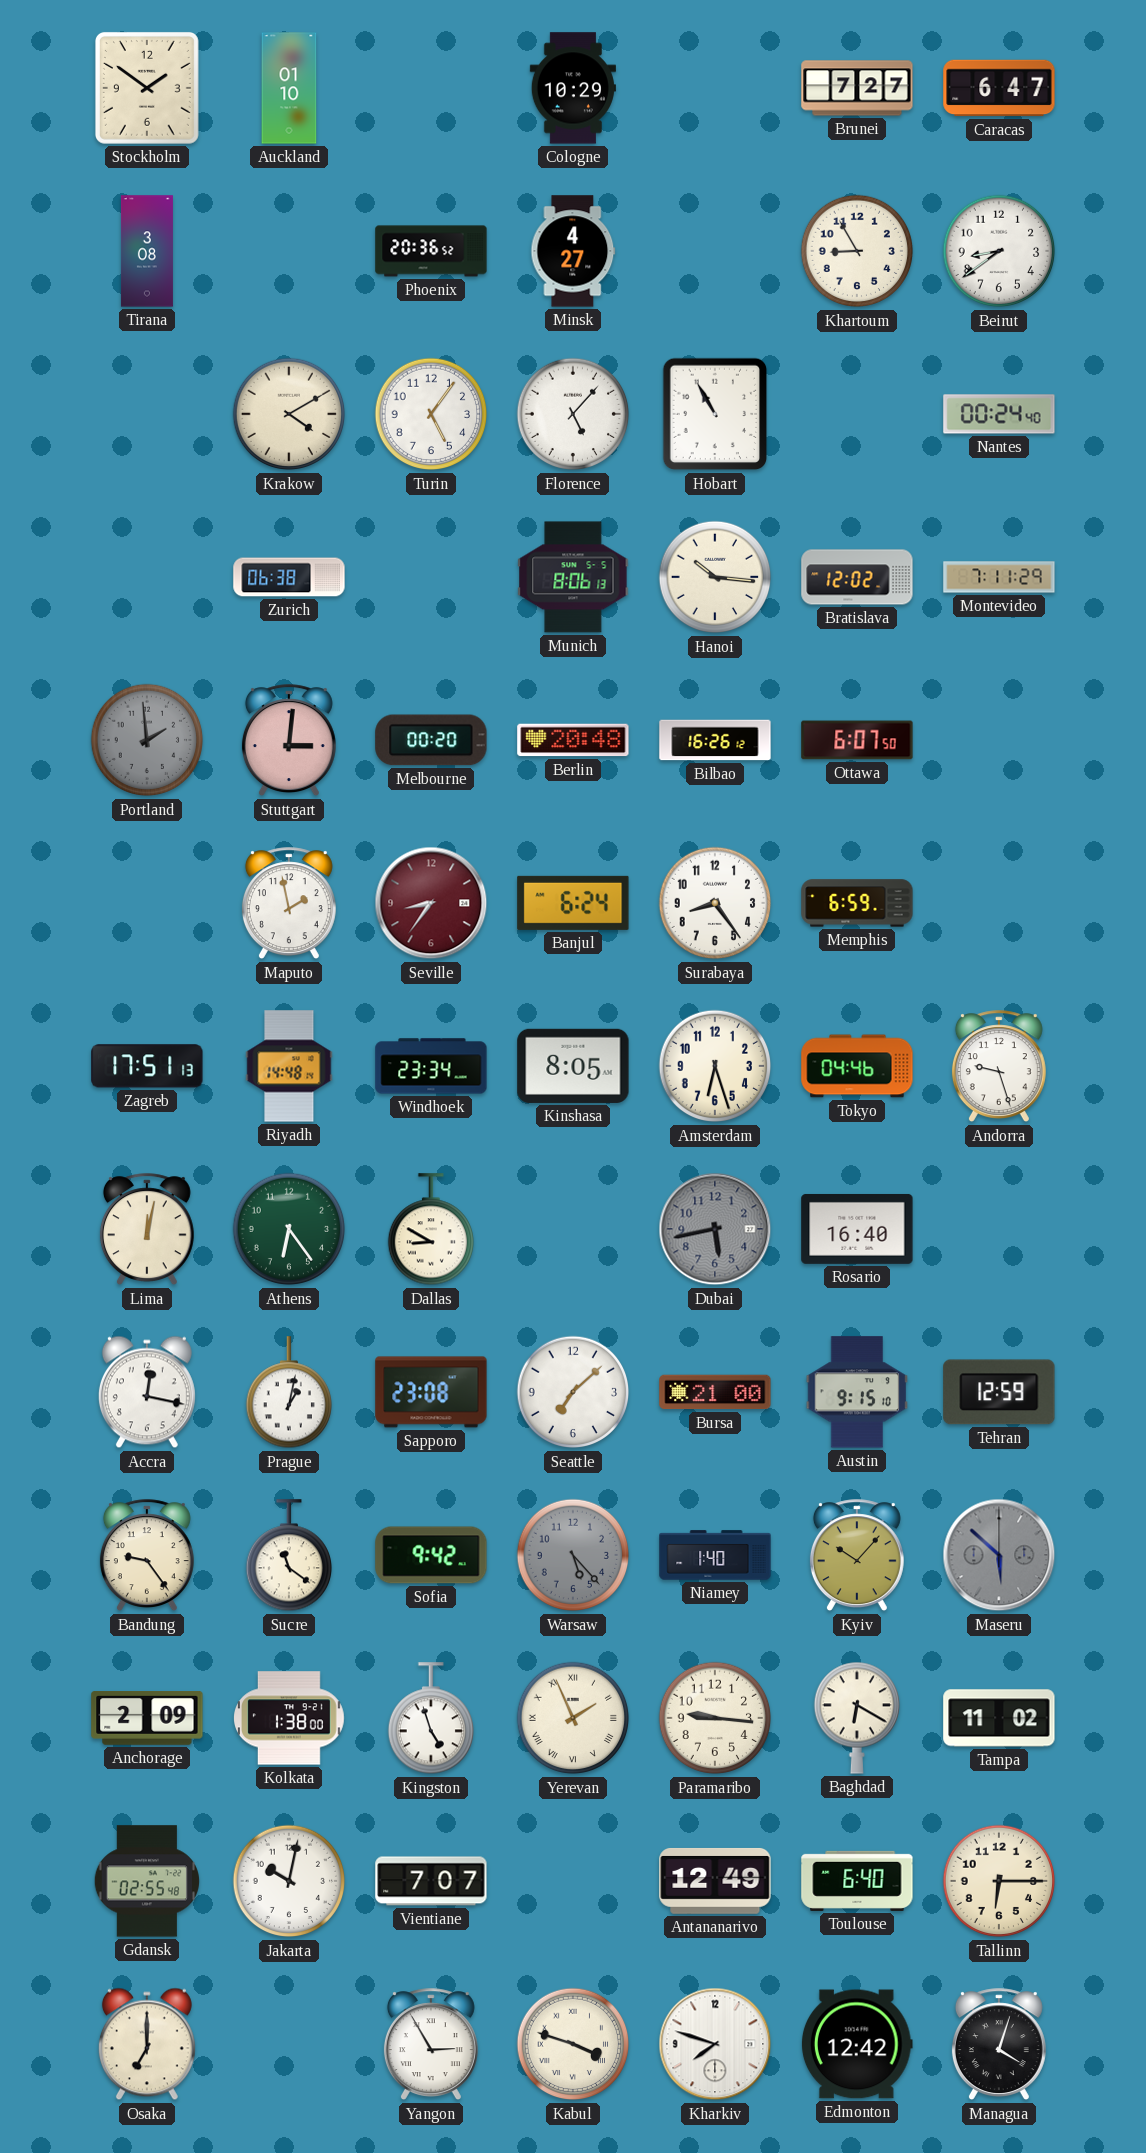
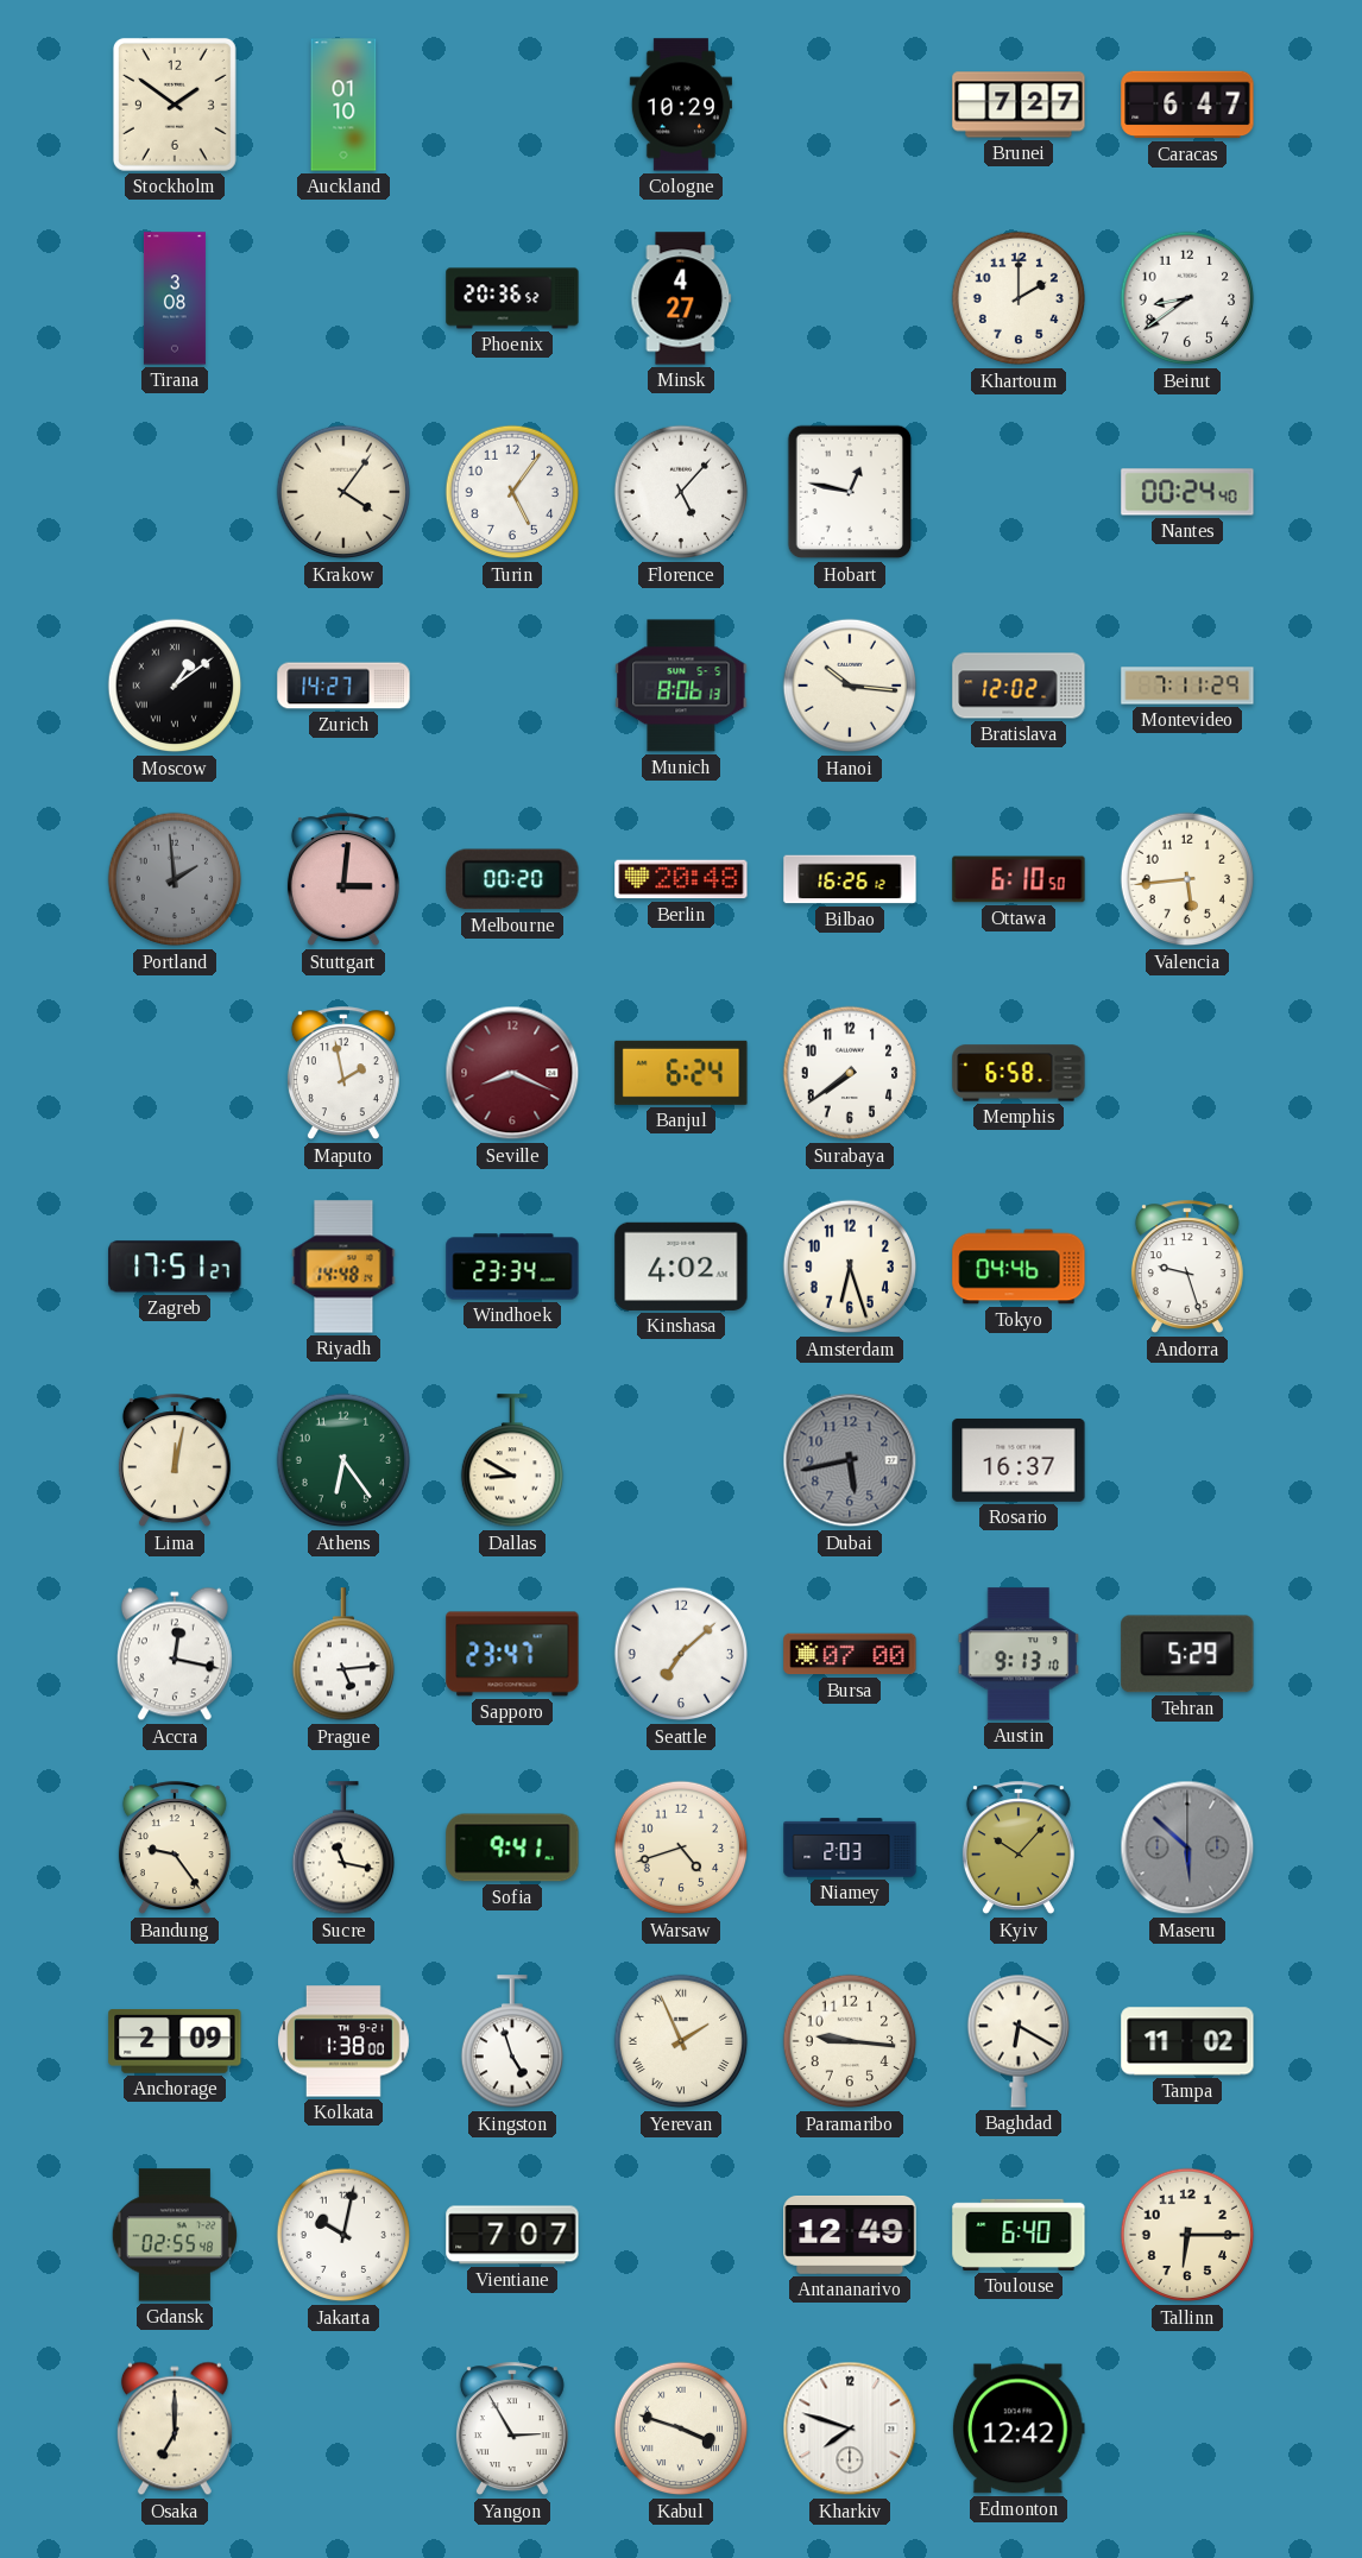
Khartoum: 8:55 -> 2:00 (1019, 298)
Krakow: 4:10 -> 4:06 (343, 492)
Hobart: 10:55 -> 12:47 (850, 492)
Moscow: none -> 1:09 (175, 686)
Zurich: 06:38 -> 14:27 (343, 686)
Ottawa: 6:07 -> 6:10 (1019, 879)
Valencia: none -> 5:44 (1187, 879)
Seville: 8:36 -> 8:19 (512, 1073)
Surabaya: 8:24 -> 7:39 (850, 1073)
Memphis: 6:59 -> 6:58 (1019, 1073)
Zagreb: 17:51:13 -> 17:51:27 (175, 1267)
Kinshasa: 8:05 -> 4:02 (681, 1267)
Rosario: 16:40 -> 16:37 (1019, 1460)
Prague: 1:02 -> 5:14 (342, 1655)
Sapporo: 23:08 -> 23:47 (512, 1654)
Bursa: 21:00 -> 07:00 (850, 1654)
Austin: 9:15 -> 9:13 (1019, 1654)
Tehran: 12:59 -> 5:29 (1187, 1654)
Sucre: 11:21 -> 11:17 (342, 1849)
Sofia: 9:42 -> 9:41 (512, 1848)
Warsaw: 5:23 -> 4:42 (681, 1848)
Warsaw dial: grey -> cream (681, 1848)
Niamey: 1:40 -> 2:03 (850, 1848)
Managua: 4:03 -> none (999, 2045)
